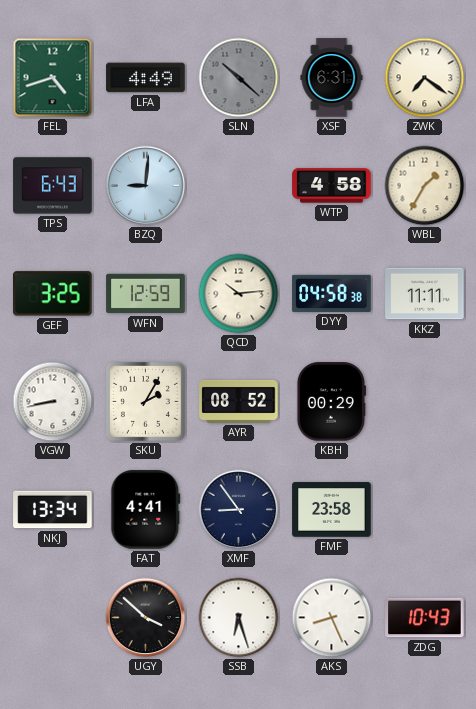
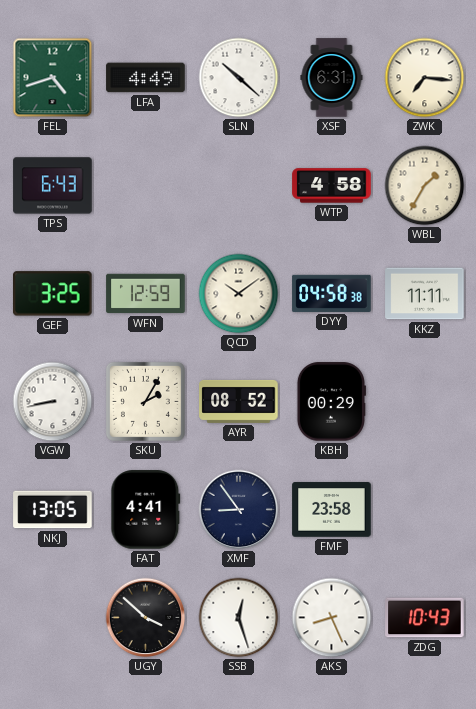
SLN dial: grey -> white (239, 78)
ZWK: 7:21 -> 7:16 (425, 78)
BZQ: 9:01 -> none (146, 186)
QCD: 10:14 -> 10:09 (239, 294)
NKJ: 13:34 -> 13:05 (53, 510)
SSB: 6:27 -> 12:27 (239, 618)
